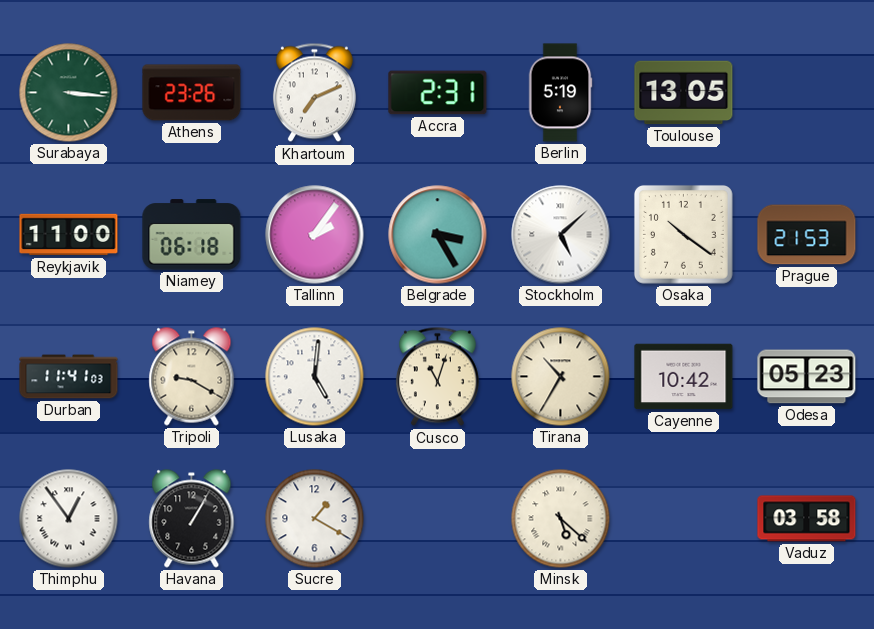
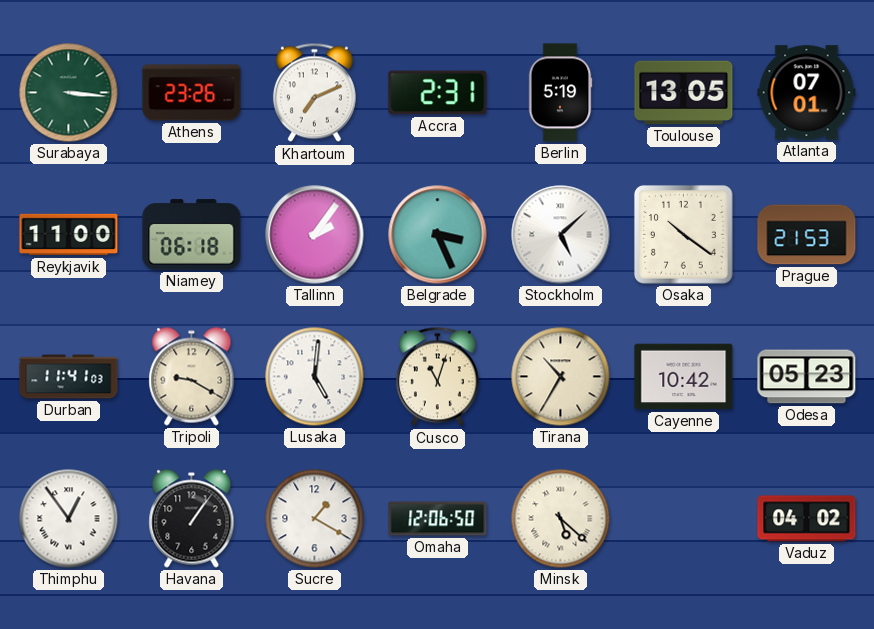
Atlanta: none -> 07:01 (807, 93)
Belgrade: 3:25 -> 3:26 (438, 235)
Havana: 1:05 -> 1:06 (192, 519)
Omaha: none -> 12:06 (438, 519)
Vaduz: 03:58 -> 04:02 (807, 519)
